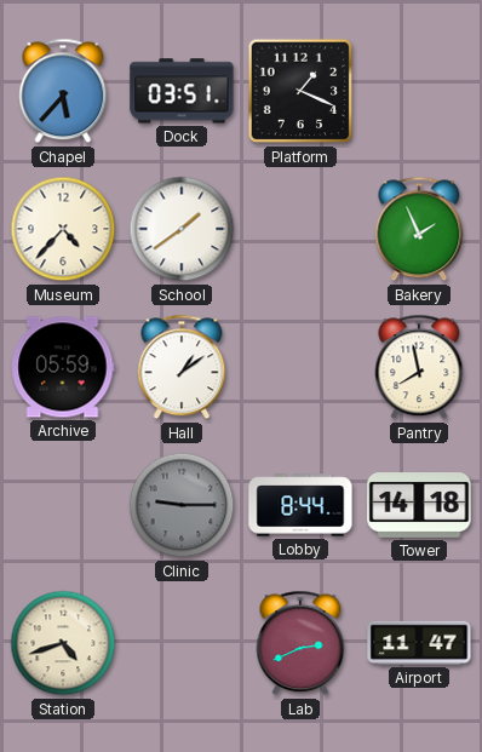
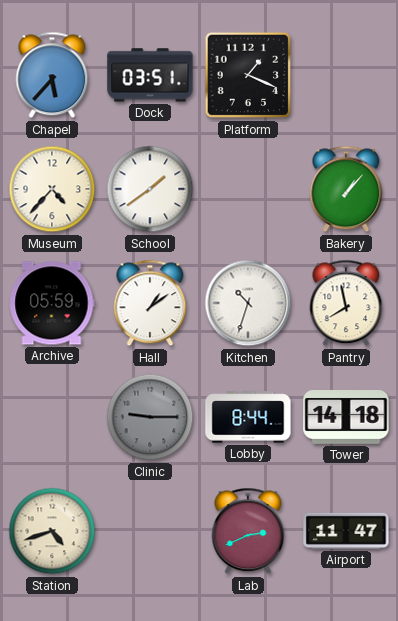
Bakery: 1:56 -> 1:07 (346, 189)
Kitchen: none -> 10:33 (248, 303)
